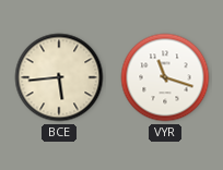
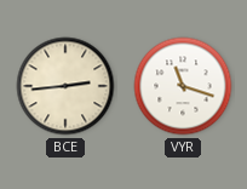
BCE: 5:44 -> 2:44 (65, 86)
